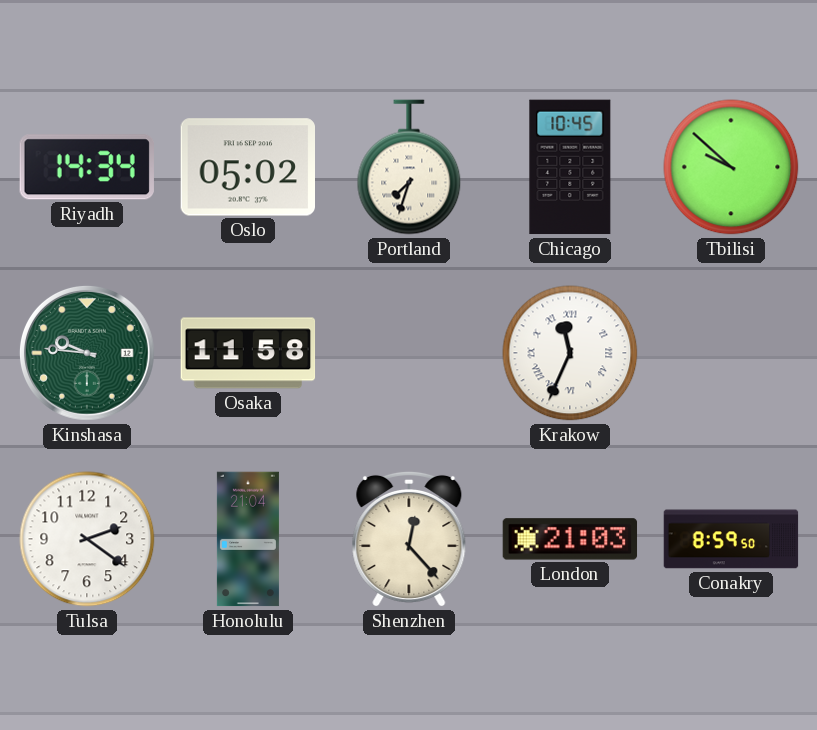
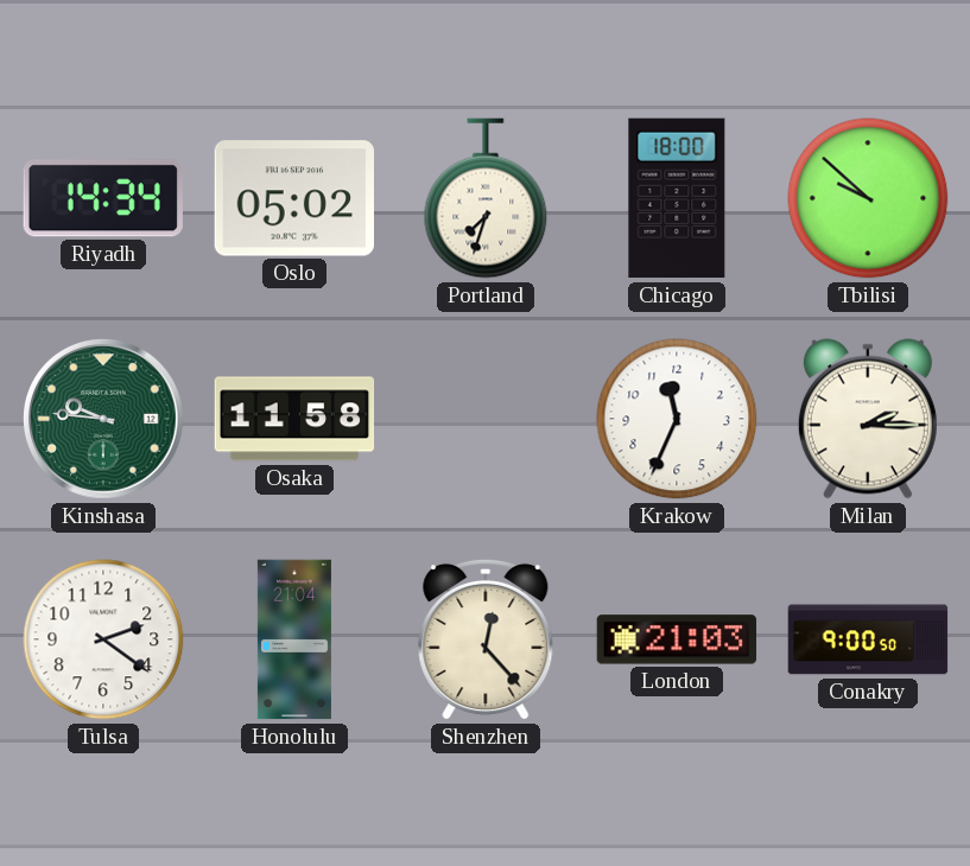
Chicago: 10:45 -> 18:00 (677, 198)
Krakow numerals: Roman -> Arabic (677, 419)
Milan: none -> 2:15 (868, 419)
Conakry: 8:59 -> 9:00 (868, 639)
